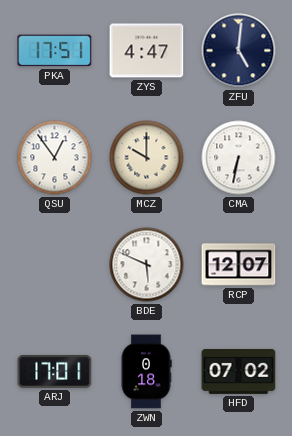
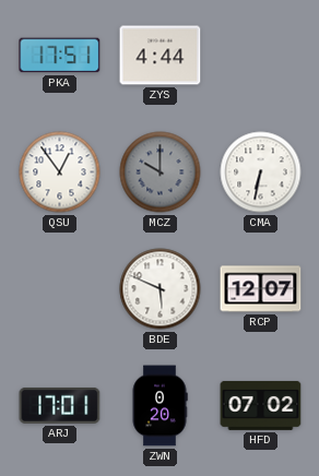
ZYS: 4:47 -> 4:44 (161, 56)
ZFU: 5:01 -> none (239, 51)
MCZ dial: cream -> grey (161, 172)
ZWN: 0:18 -> 0:20 (159, 406)
